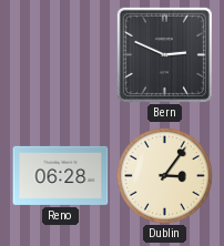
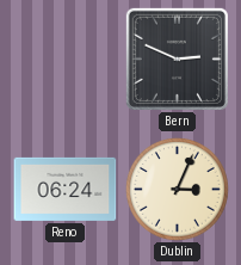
Reno: 06:28 -> 06:24 (66, 189)
Dublin: 3:06 -> 3:04 (177, 189)
